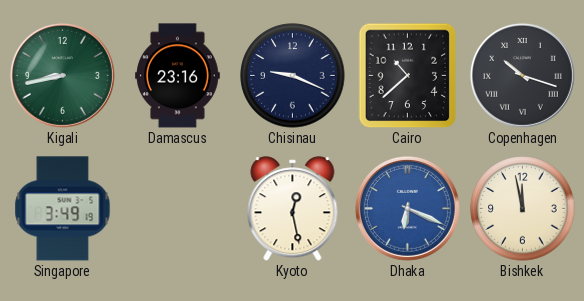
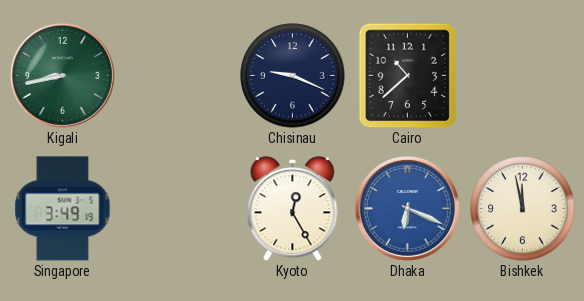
Damascus: 23:16 -> none (178, 76)
Copenhagen: 10:18 -> none (522, 75)
Kyoto: 12:28 -> 12:25 (293, 209)
